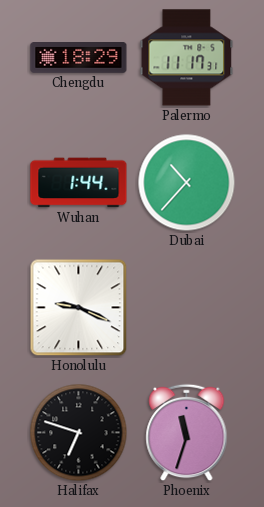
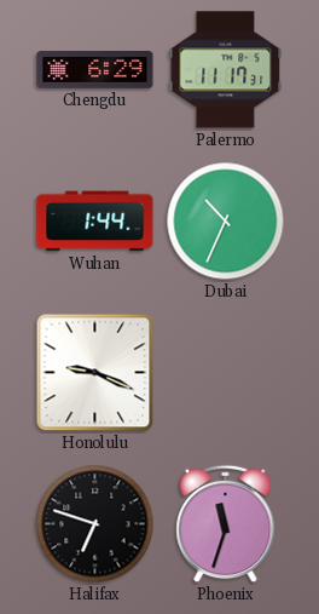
Chengdu: 18:29 -> 6:29 (95, 70)
Dubai: 10:37 -> 10:34 (226, 222)
